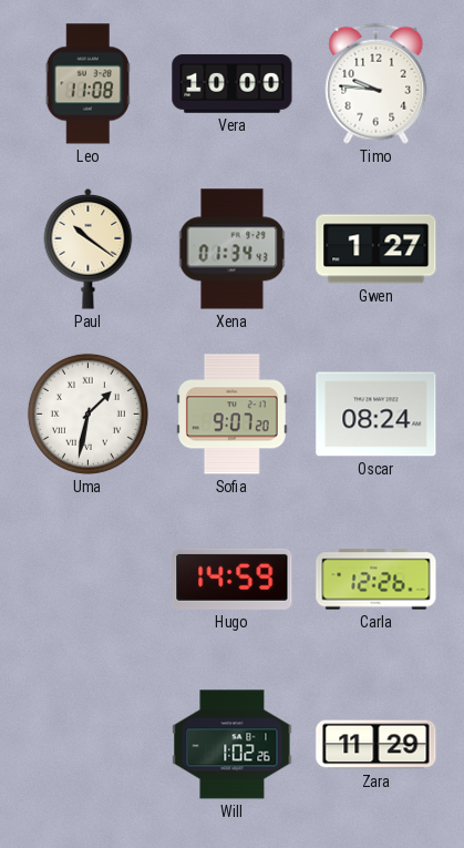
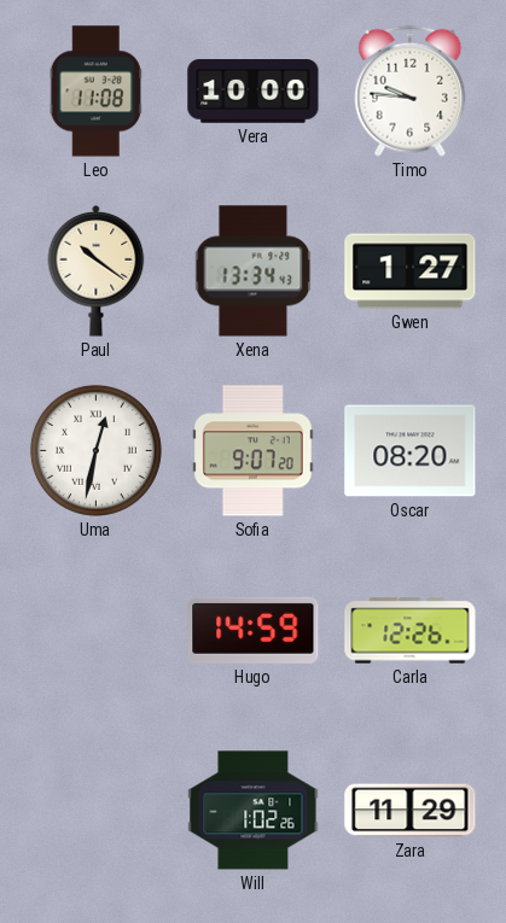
Xena: 01:34 -> 13:34 (254, 271)
Uma: 1:32 -> 12:32 (95, 450)
Oscar: 08:24 -> 08:20 (411, 451)
